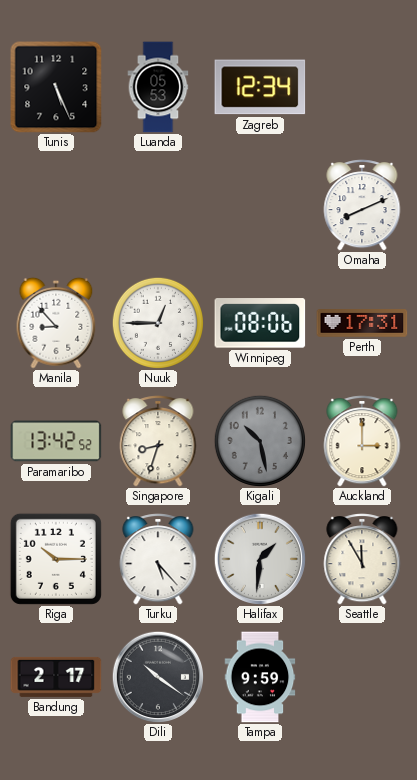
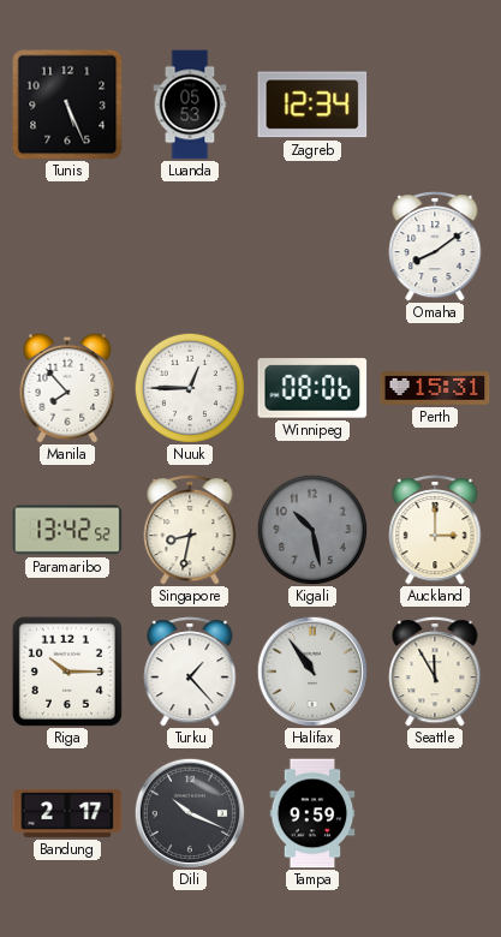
Omaha: 8:11 -> 8:09 (435, 246)
Manila: 8:53 -> 7:53 (67, 388)
Perth: 17:31 -> 15:31 (435, 388)
Singapore: 8:33 -> 8:32 (190, 530)
Turku: 5:23 -> 1:23 (190, 672)
Halifax: 1:31 -> 10:54 (311, 670)
Dili: 10:21 -> 10:19 (189, 812)
